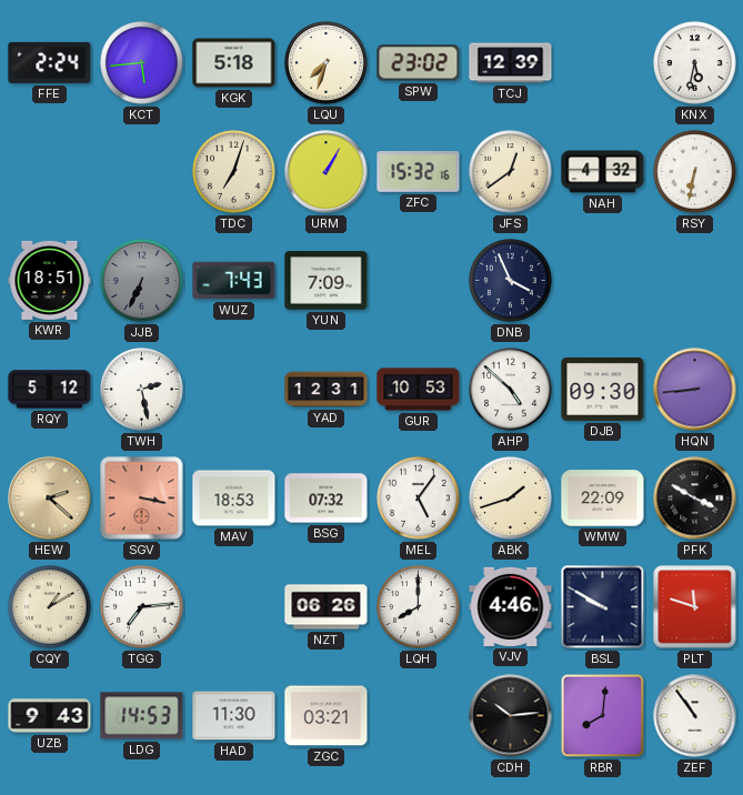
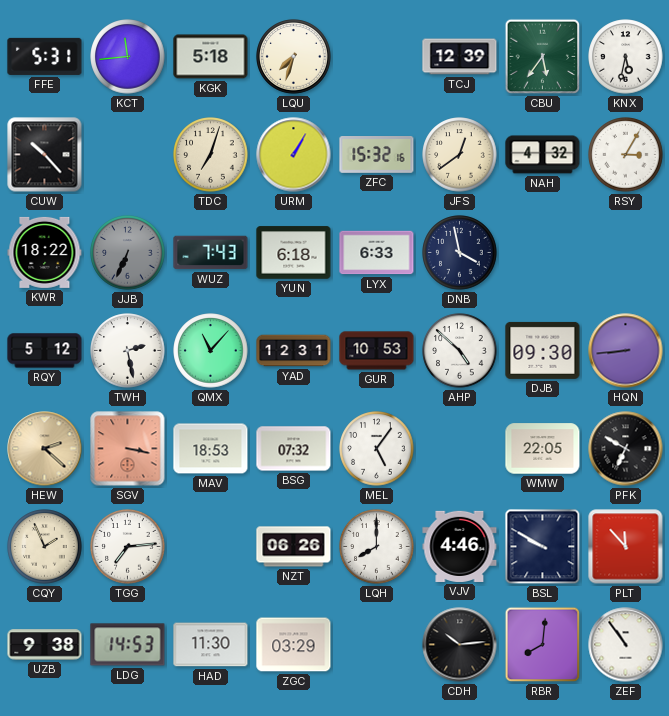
FFE: 2:24 -> 5:31 (45, 56)
KCT: 5:44 -> 11:44 (128, 57)
SPW: 23:02 -> none (419, 63)
CBU: none -> 5:36 (543, 57)
CUW: none -> 10:23 (45, 155)
RSY: 6:32 -> 3:05 (626, 155)
KWR: 18:51 -> 18:22 (45, 252)
YUN: 7:09 -> 6:18 (294, 253)
LYX: none -> 6:33 (377, 253)
DNB: 3:56 -> 3:58 (460, 253)
QMX: none -> 11:07 (211, 351)
ABK: 1:42 -> none (511, 499)
WMW: 22:09 -> 22:05 (543, 449)
PFK: 3:50 -> 6:50 (626, 449)
CQY: 1:10 -> 1:56 (45, 547)
PLT: 11:48 -> 11:53 (626, 547)
UZB: 9:43 -> 9:38 (45, 645)
ZGC: 03:21 -> 03:29 (294, 645)
